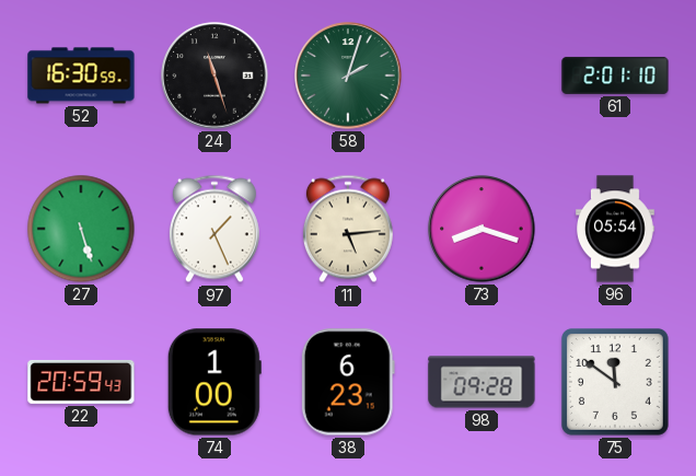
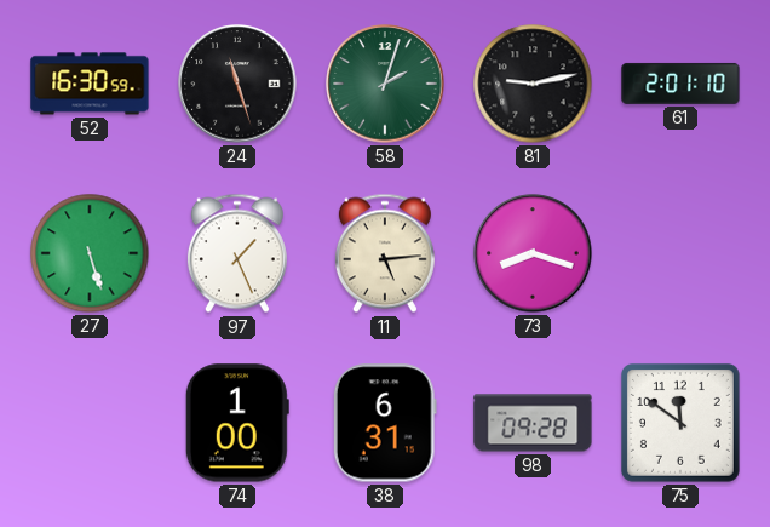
81: none -> 9:13 (533, 84)
96: 05:54 -> none (615, 229)
22: 20:59 -> none (81, 382)
38: 6:23 -> 6:31 (385, 423)
